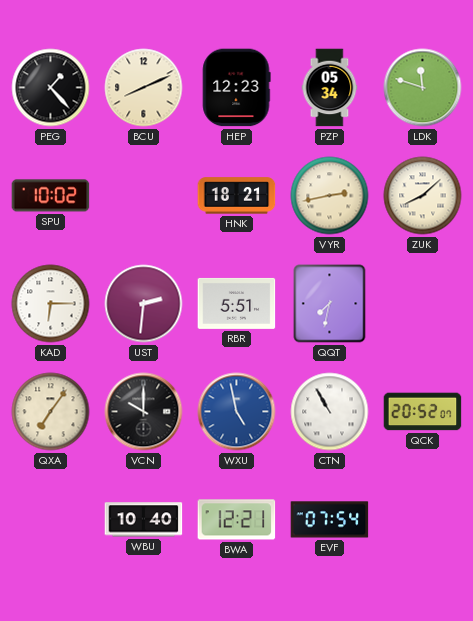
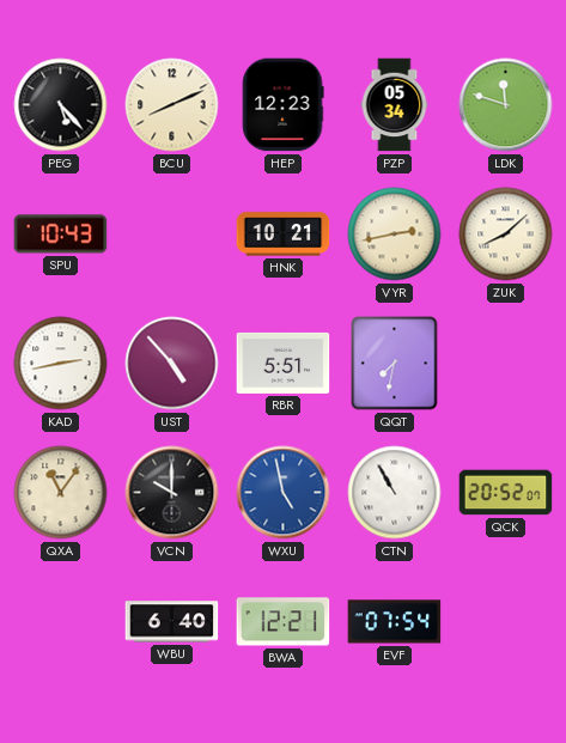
PEG: 1:23 -> 5:23 (61, 105)
SPU: 10:02 -> 10:43 (61, 235)
HNK: 18:21 -> 10:21 (284, 235)
KAD: 6:15 -> 2:43 (61, 364)
UST: 2:31 -> 4:53 (172, 364)
QXA: 7:06 -> 11:06 (61, 493)
WBU: 10:40 -> 6:40 (172, 622)
